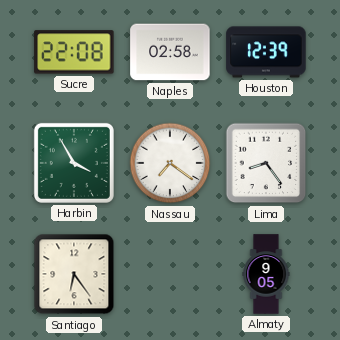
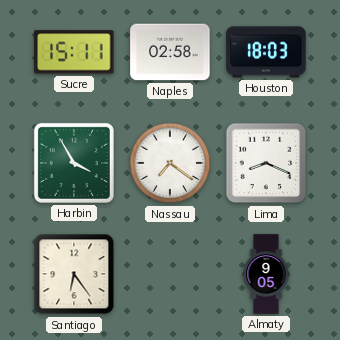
Sucre: 22:08 -> 15:11 (74, 52)
Houston: 12:39 -> 18:03 (266, 52)
Lima: 8:24 -> 8:19 (266, 163)
